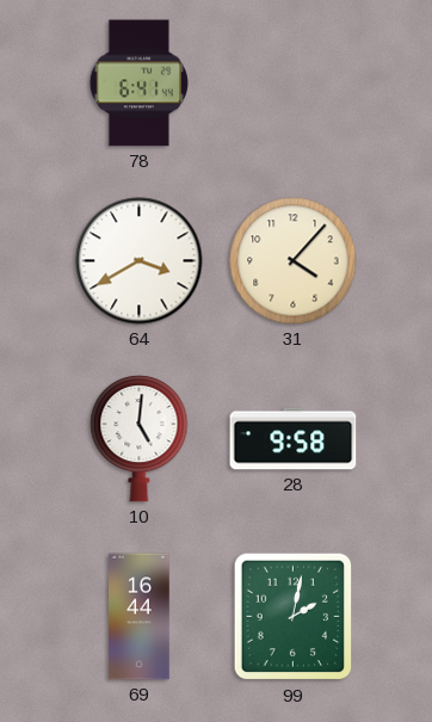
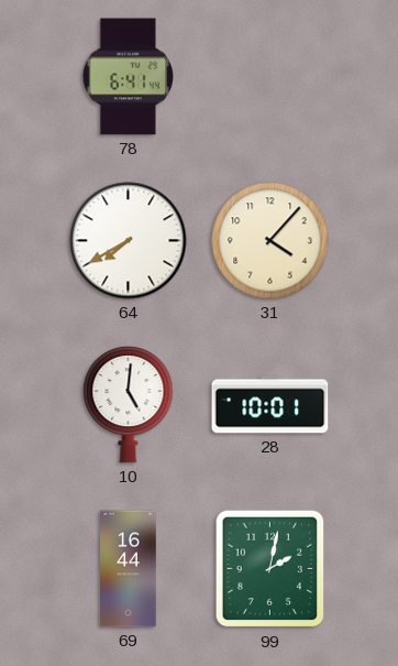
64: 3:40 -> 7:40 (129, 241)
28: 9:58 -> 10:01 (270, 405)
